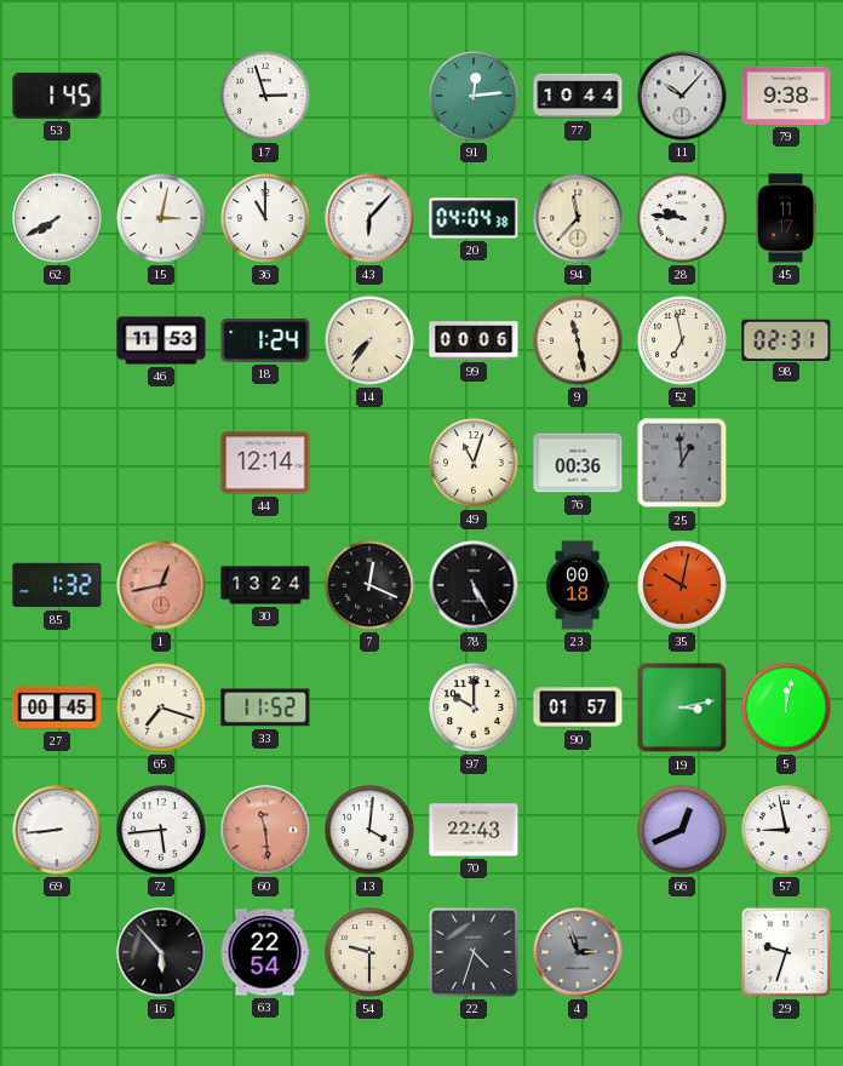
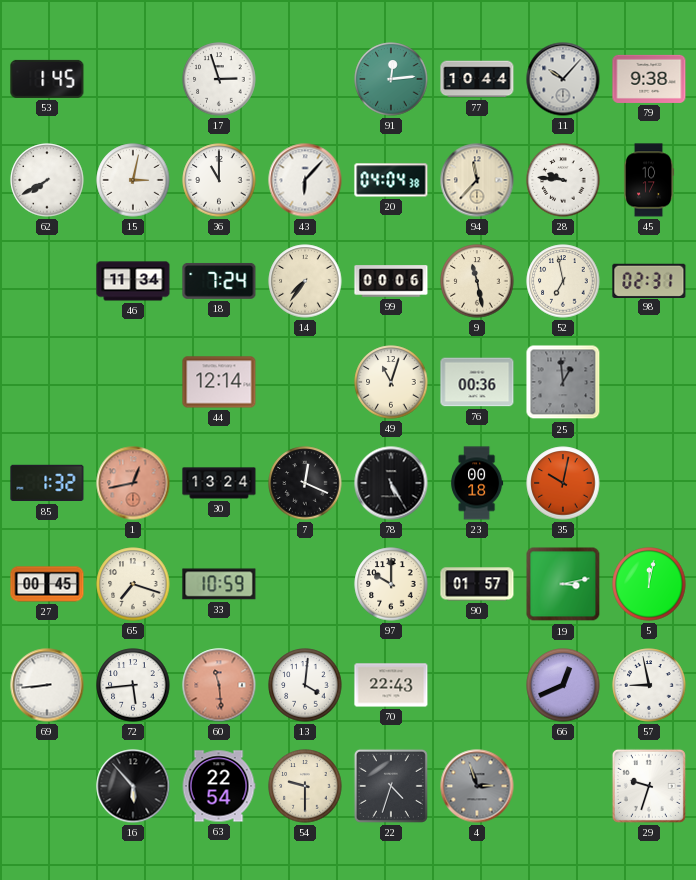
45: 11:17 -> 10:17 (649, 180)
46: 11:53 -> 11:34 (133, 281)
18: 1:24 -> 7:24 (219, 281)
33: 11:52 -> 10:59 (219, 584)
